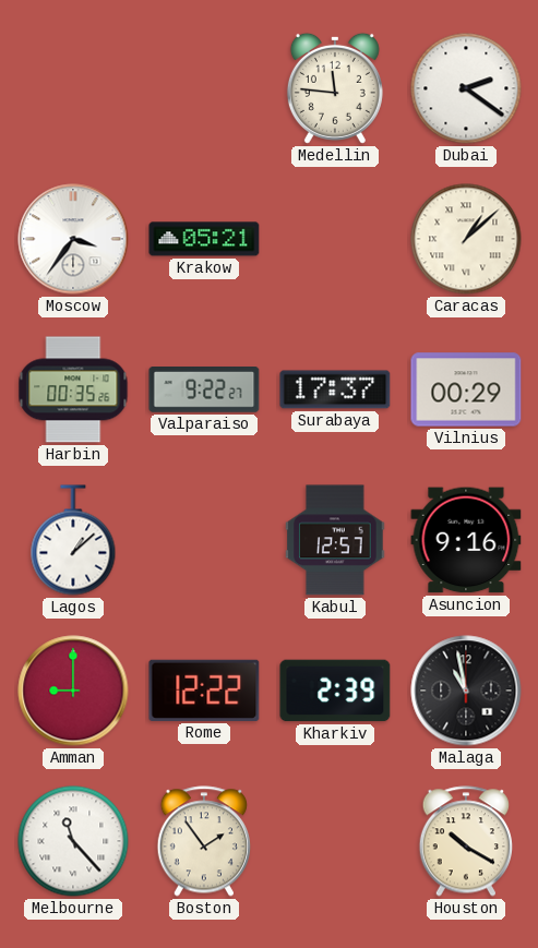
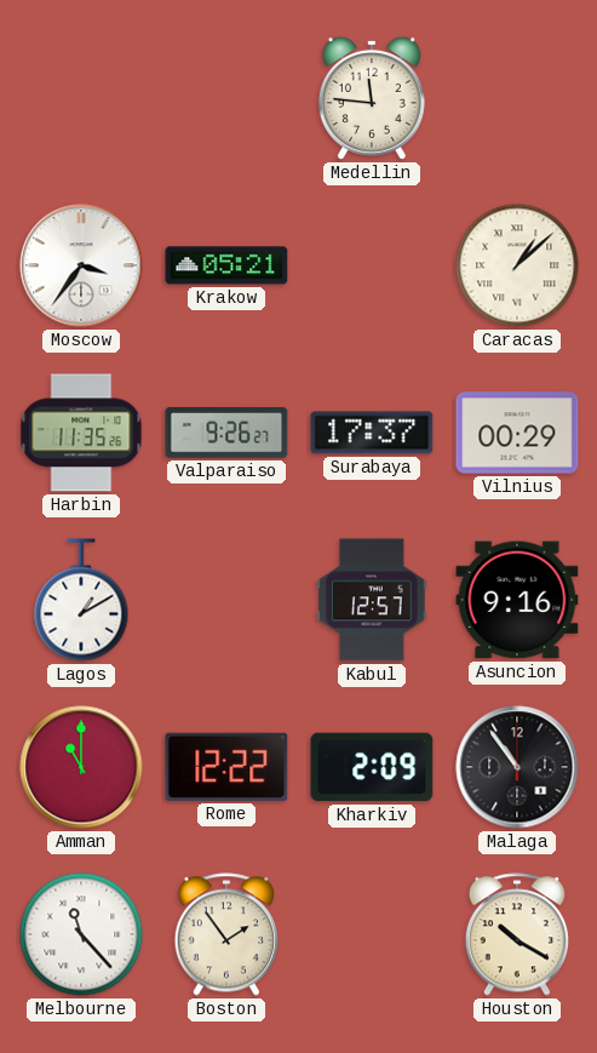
Dubai: 2:21 -> none (466, 88)
Harbin: 00:35 -> 11:35 (81, 433)
Valparaiso: 9:22 -> 9:26 (226, 433)
Lagos: 1:08 -> 1:10 (81, 600)
Amman: 9:00 -> 11:00 (81, 767)
Kharkiv: 2:39 -> 2:09 (372, 767)
Malaga: 10:58 -> 10:54 (517, 767)
